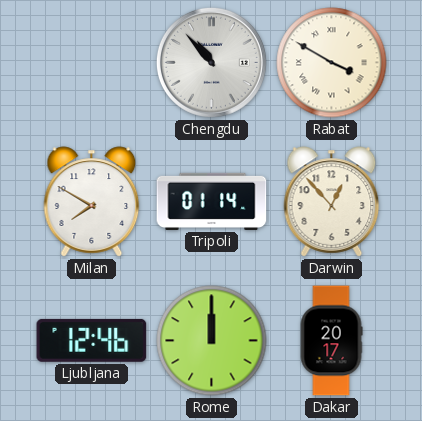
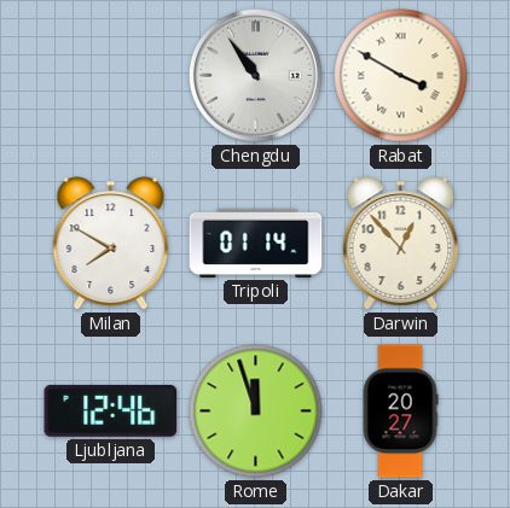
Chengdu: 10:53 -> 10:54 (255, 75)
Rome: 12:00 -> 11:57 (256, 411)
Dakar: 20:17 -> 20:27 (400, 411)
